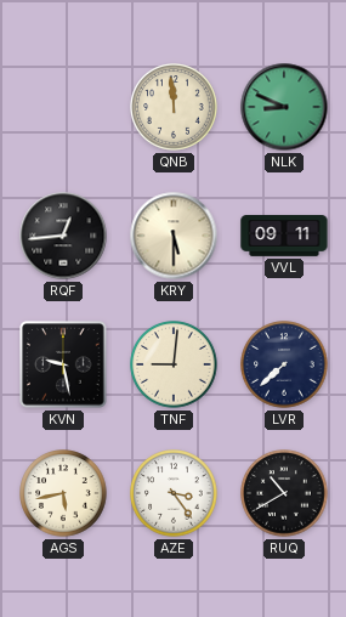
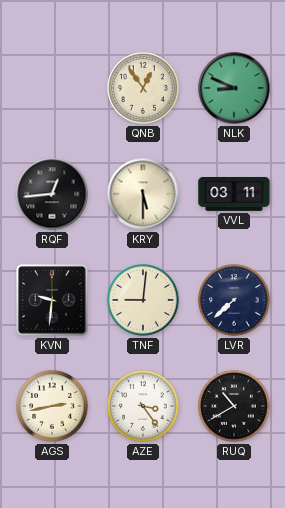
QNB: 11:59 -> 12:54 (143, 88)
VVL: 09:11 -> 03:11 (234, 195)
KVN: 9:28 -> 9:31 (52, 300)
AGS: 5:43 -> 2:43 (52, 406)
